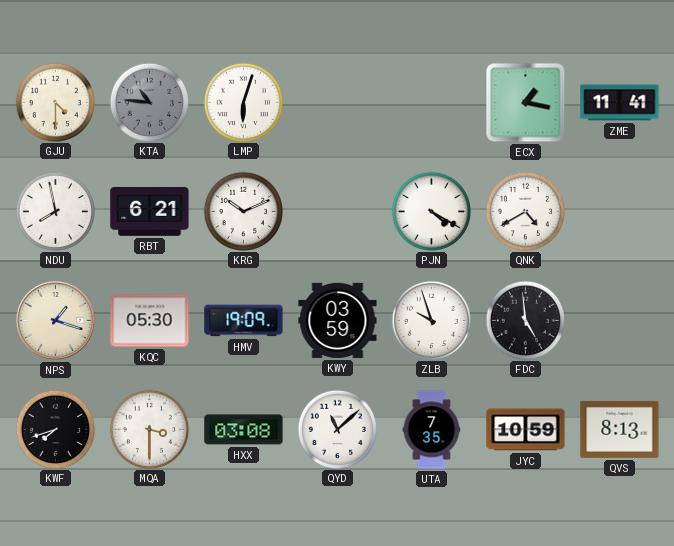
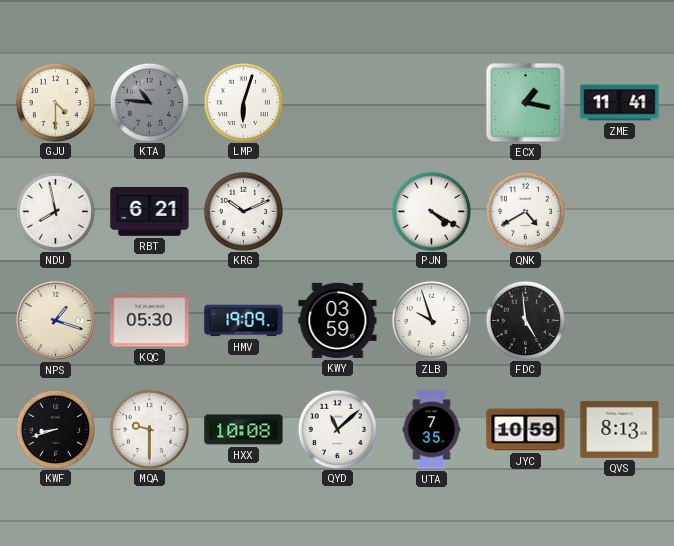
KWF: 7:42 -> 8:42 (55, 429)
MQA: 3:30 -> 9:30 (149, 429)
HXX: 03:08 -> 10:08 (244, 430)
